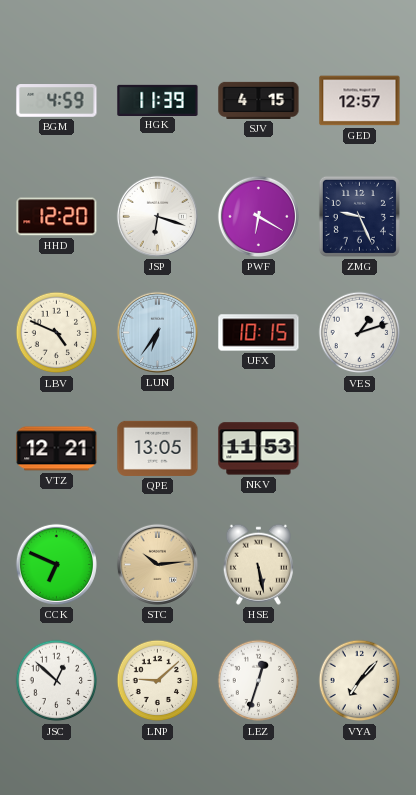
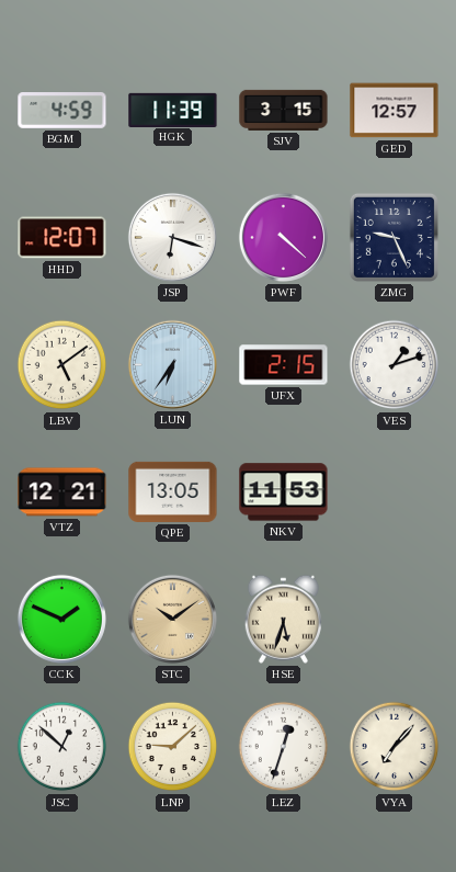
SJV: 4:15 -> 3:15 (284, 110)
HHD: 12:20 -> 12:07 (62, 238)
PWF: 6:20 -> 4:22 (283, 237)
LBV: 4:49 -> 5:09 (62, 365)
UFX: 10:15 -> 2:15 (284, 365)
CCK: 6:49 -> 1:49 (61, 619)
STC: 10:14 -> 10:09 (172, 619)
HSE: 5:28 -> 5:33 (283, 619)
